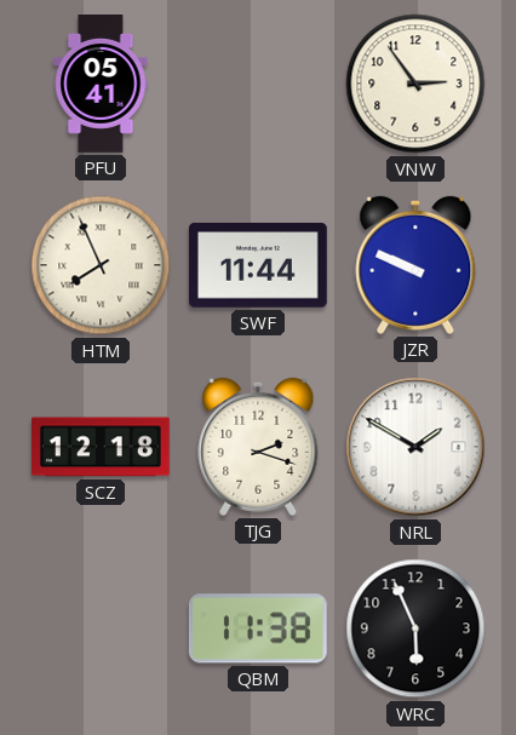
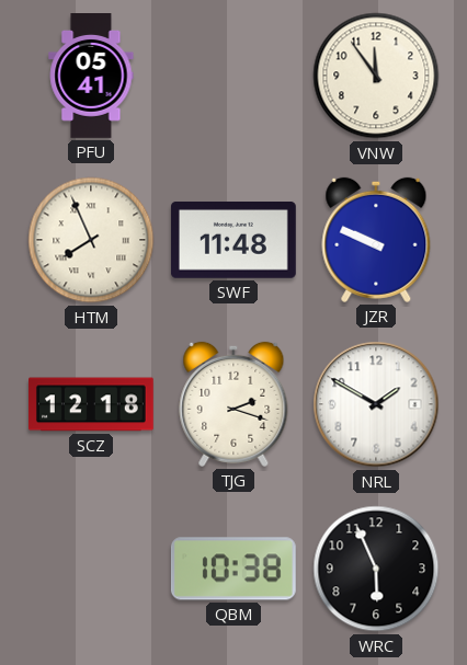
VNW: 2:54 -> 11:54 (376, 76)
SWF: 11:44 -> 11:48 (233, 240)
QBM: 11:38 -> 10:38 (233, 569)
